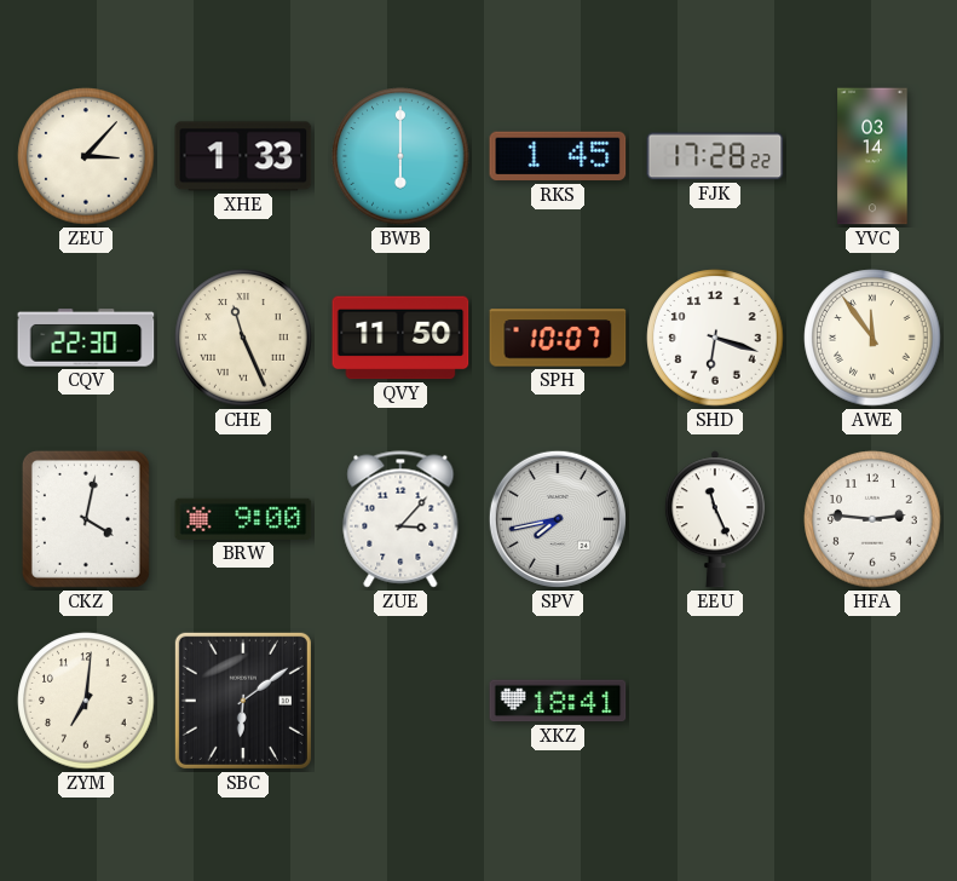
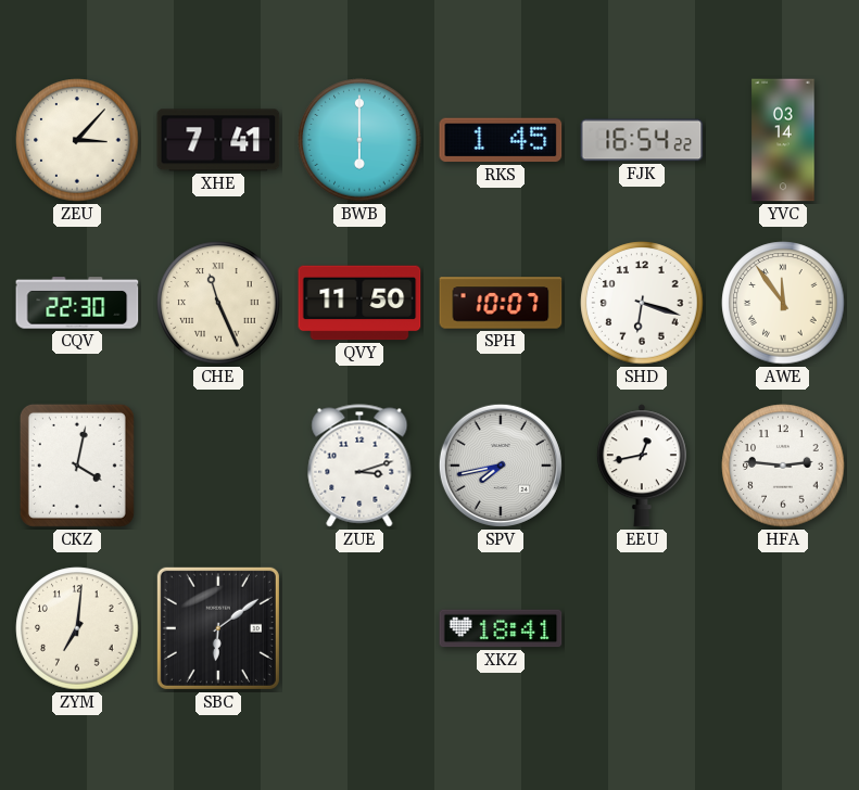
XHE: 1:33 -> 7:41 (218, 140)
FJK: 17:28 -> 16:54 (642, 140)
BRW: 9:00 -> none (243, 519)
ZUE: 3:07 -> 3:12 (359, 466)
EEU: 11:26 -> 12:43 (642, 466)
